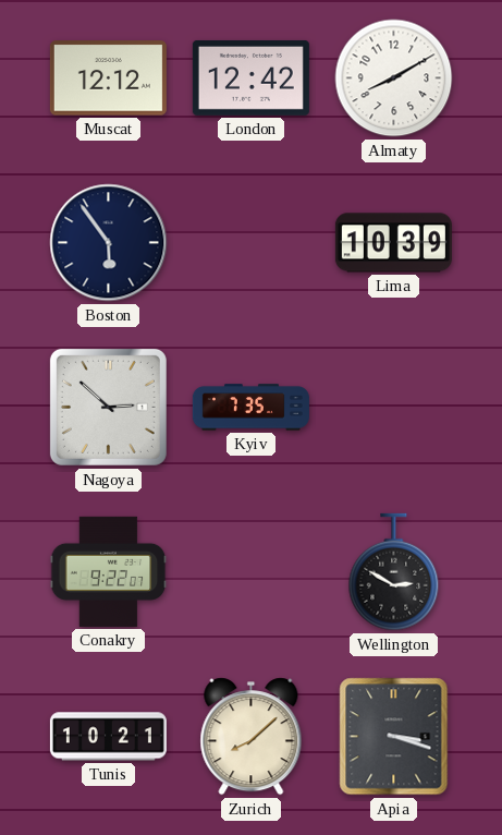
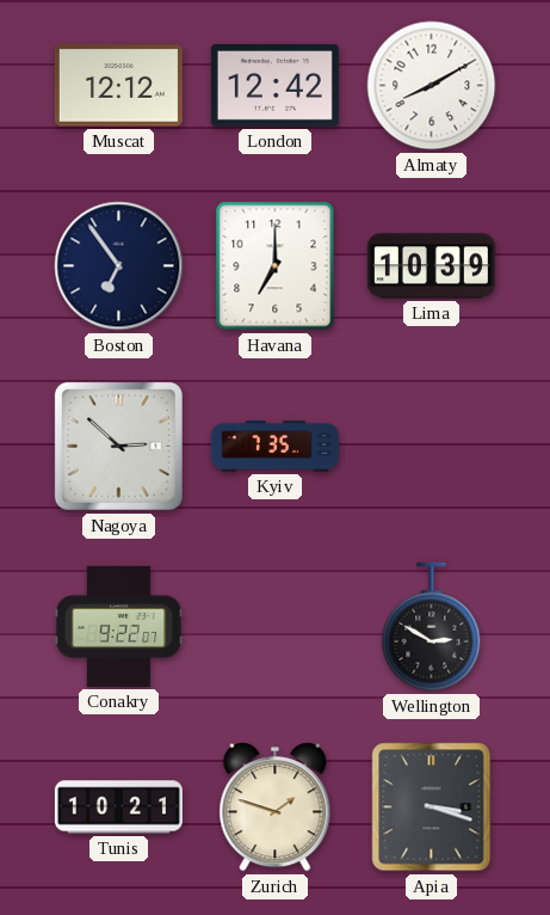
Boston: 5:54 -> 6:54 (119, 266)
Havana: none -> 7:00 (276, 266)
Zurich: 8:08 -> 1:48 (276, 807)
